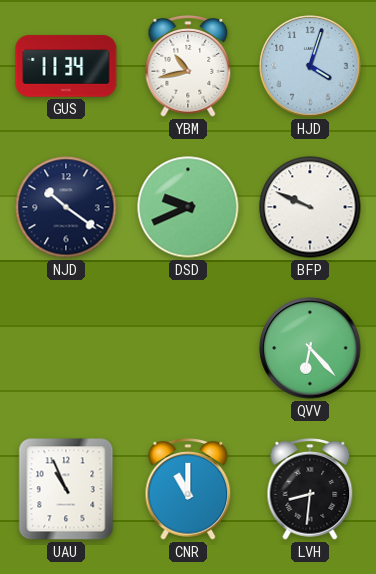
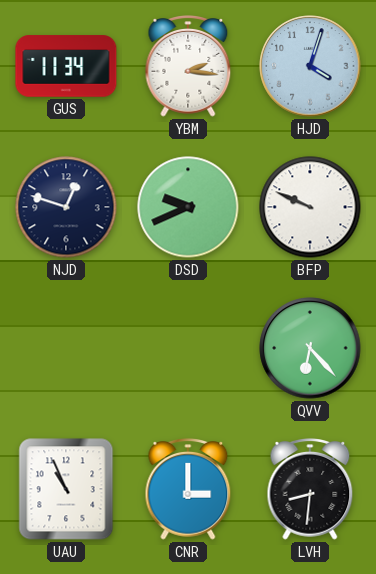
YBM: 10:43 -> 2:16 (188, 66)
NJD: 10:21 -> 12:48 (66, 207)
CNR: 11:00 -> 3:00 (188, 489)
